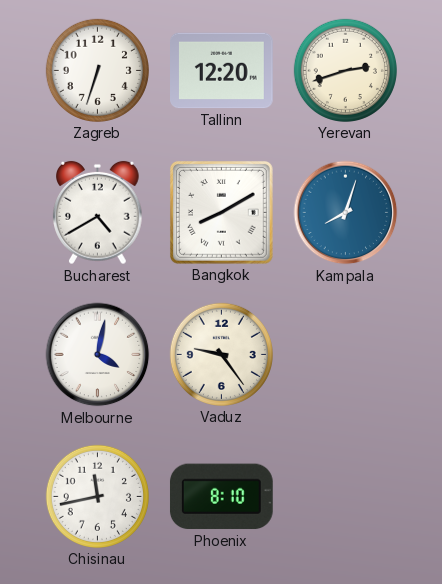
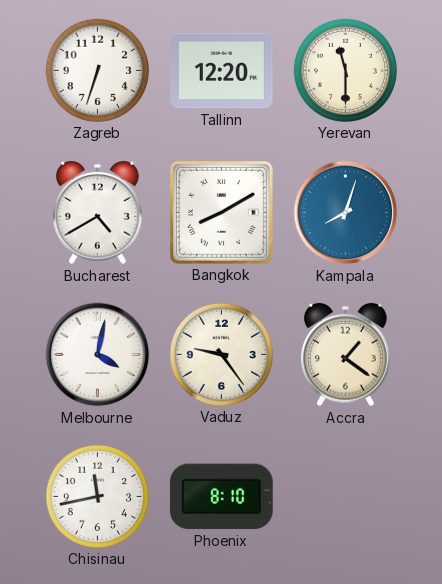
Yerevan: 2:42 -> 11:30 (345, 70)
Accra: none -> 1:21 (346, 355)
